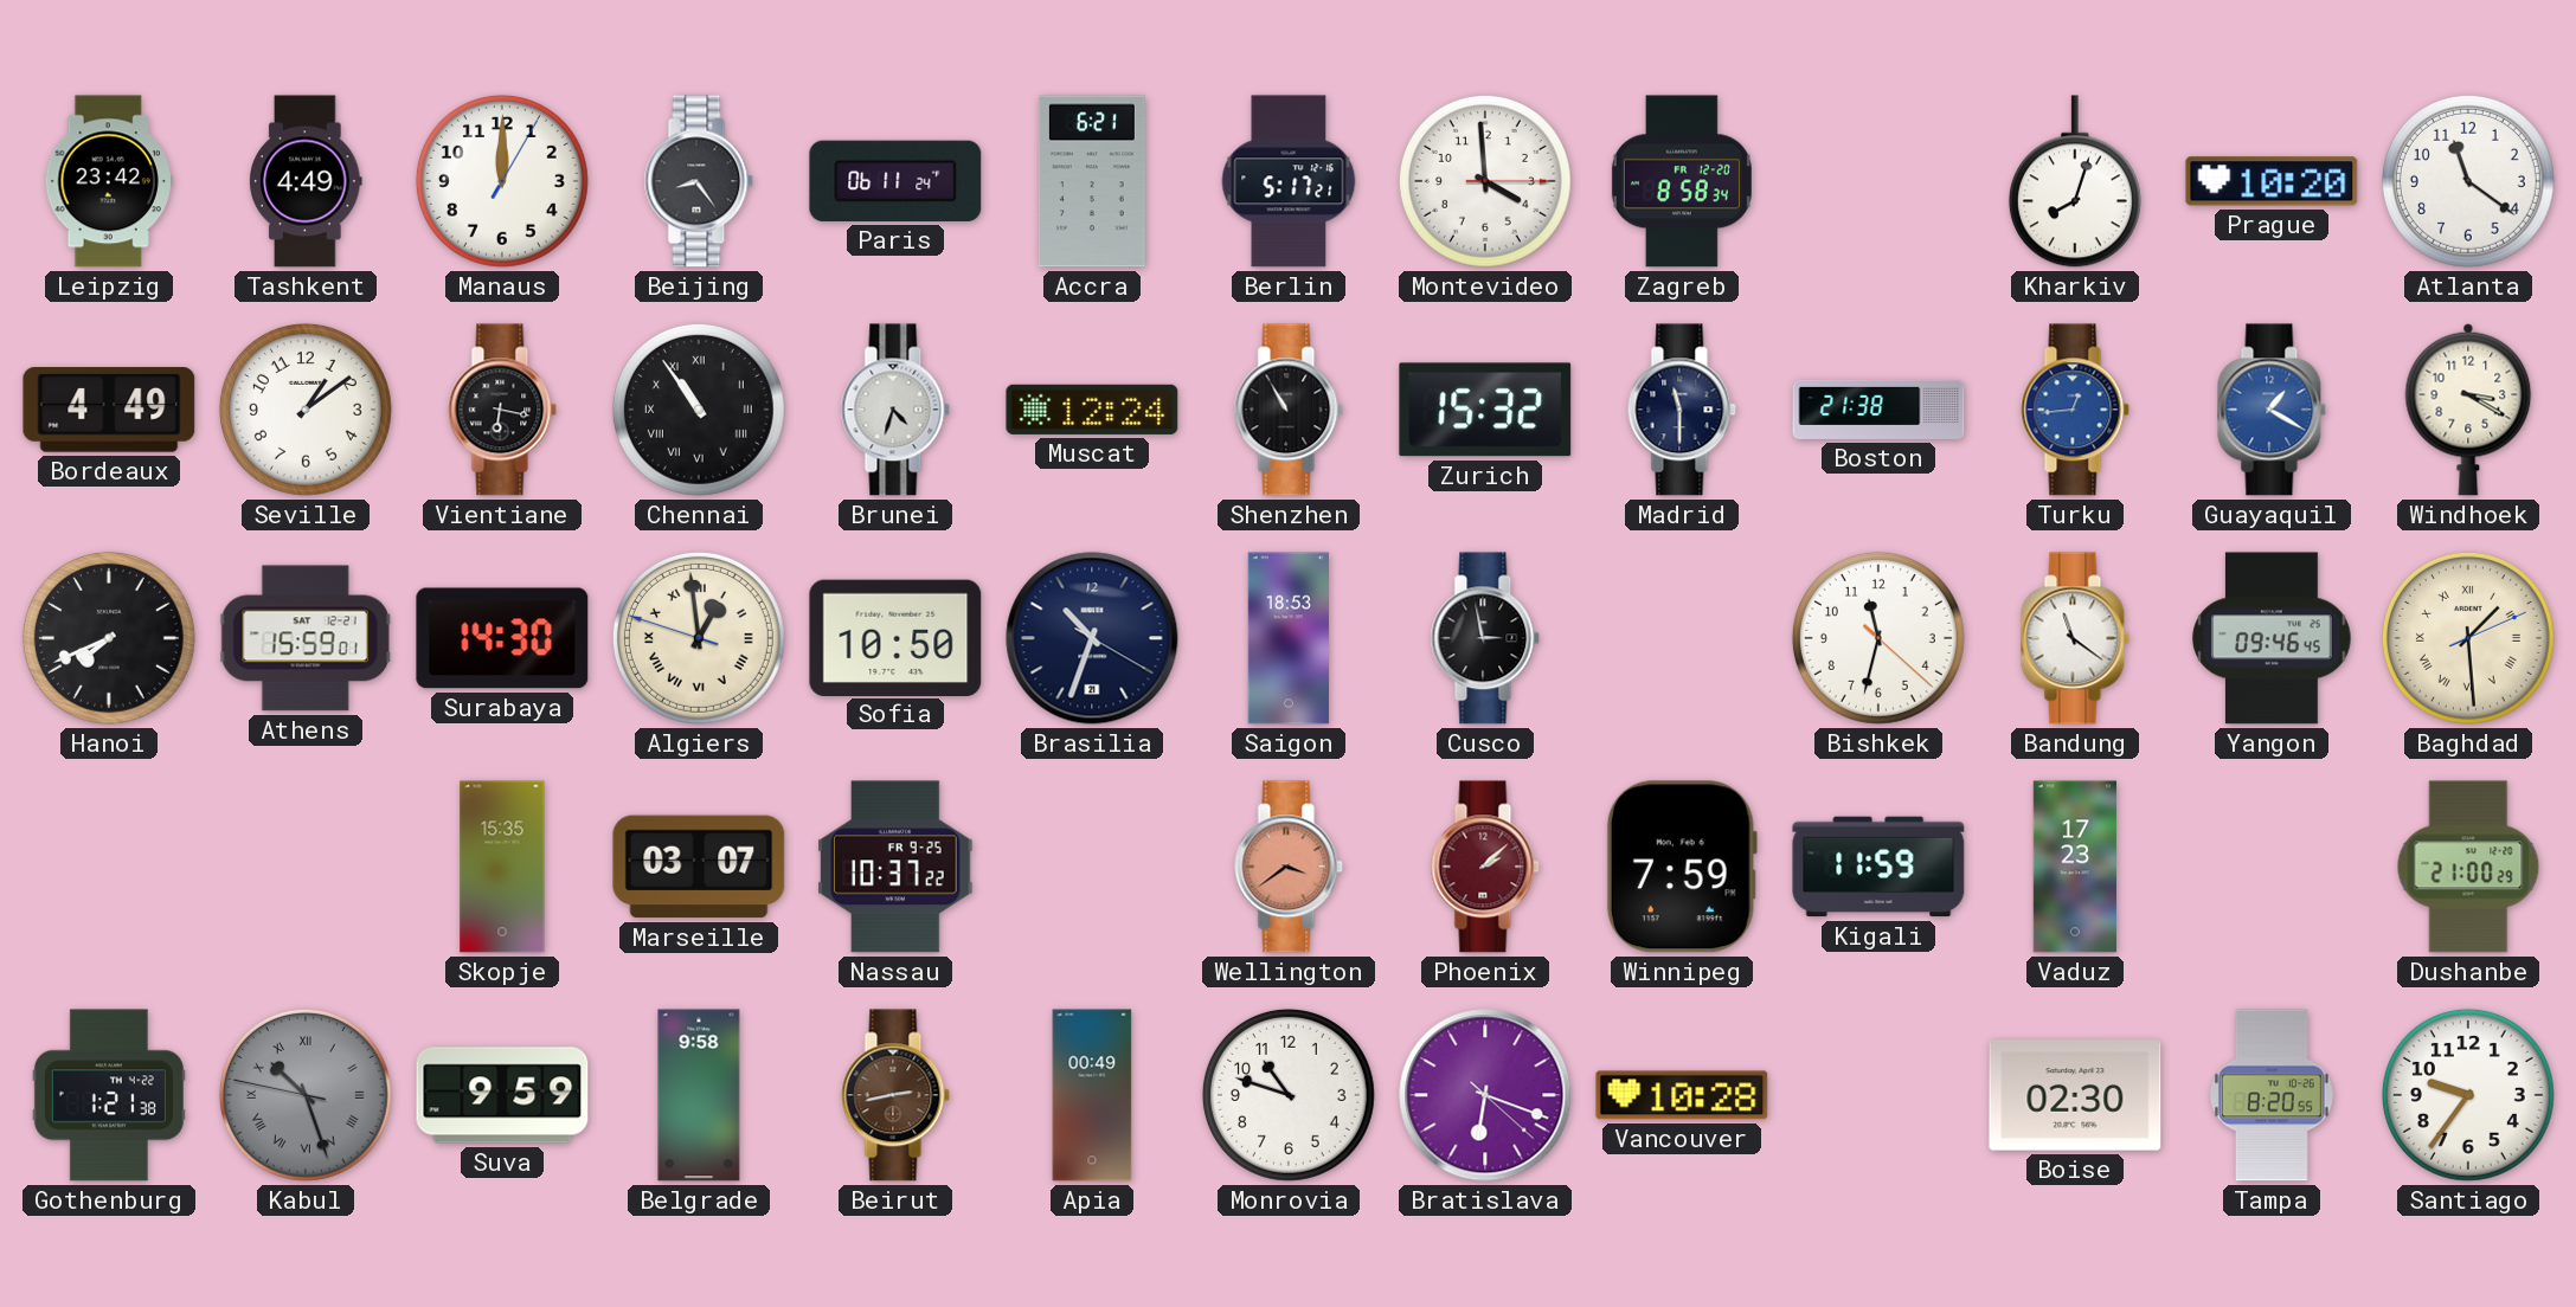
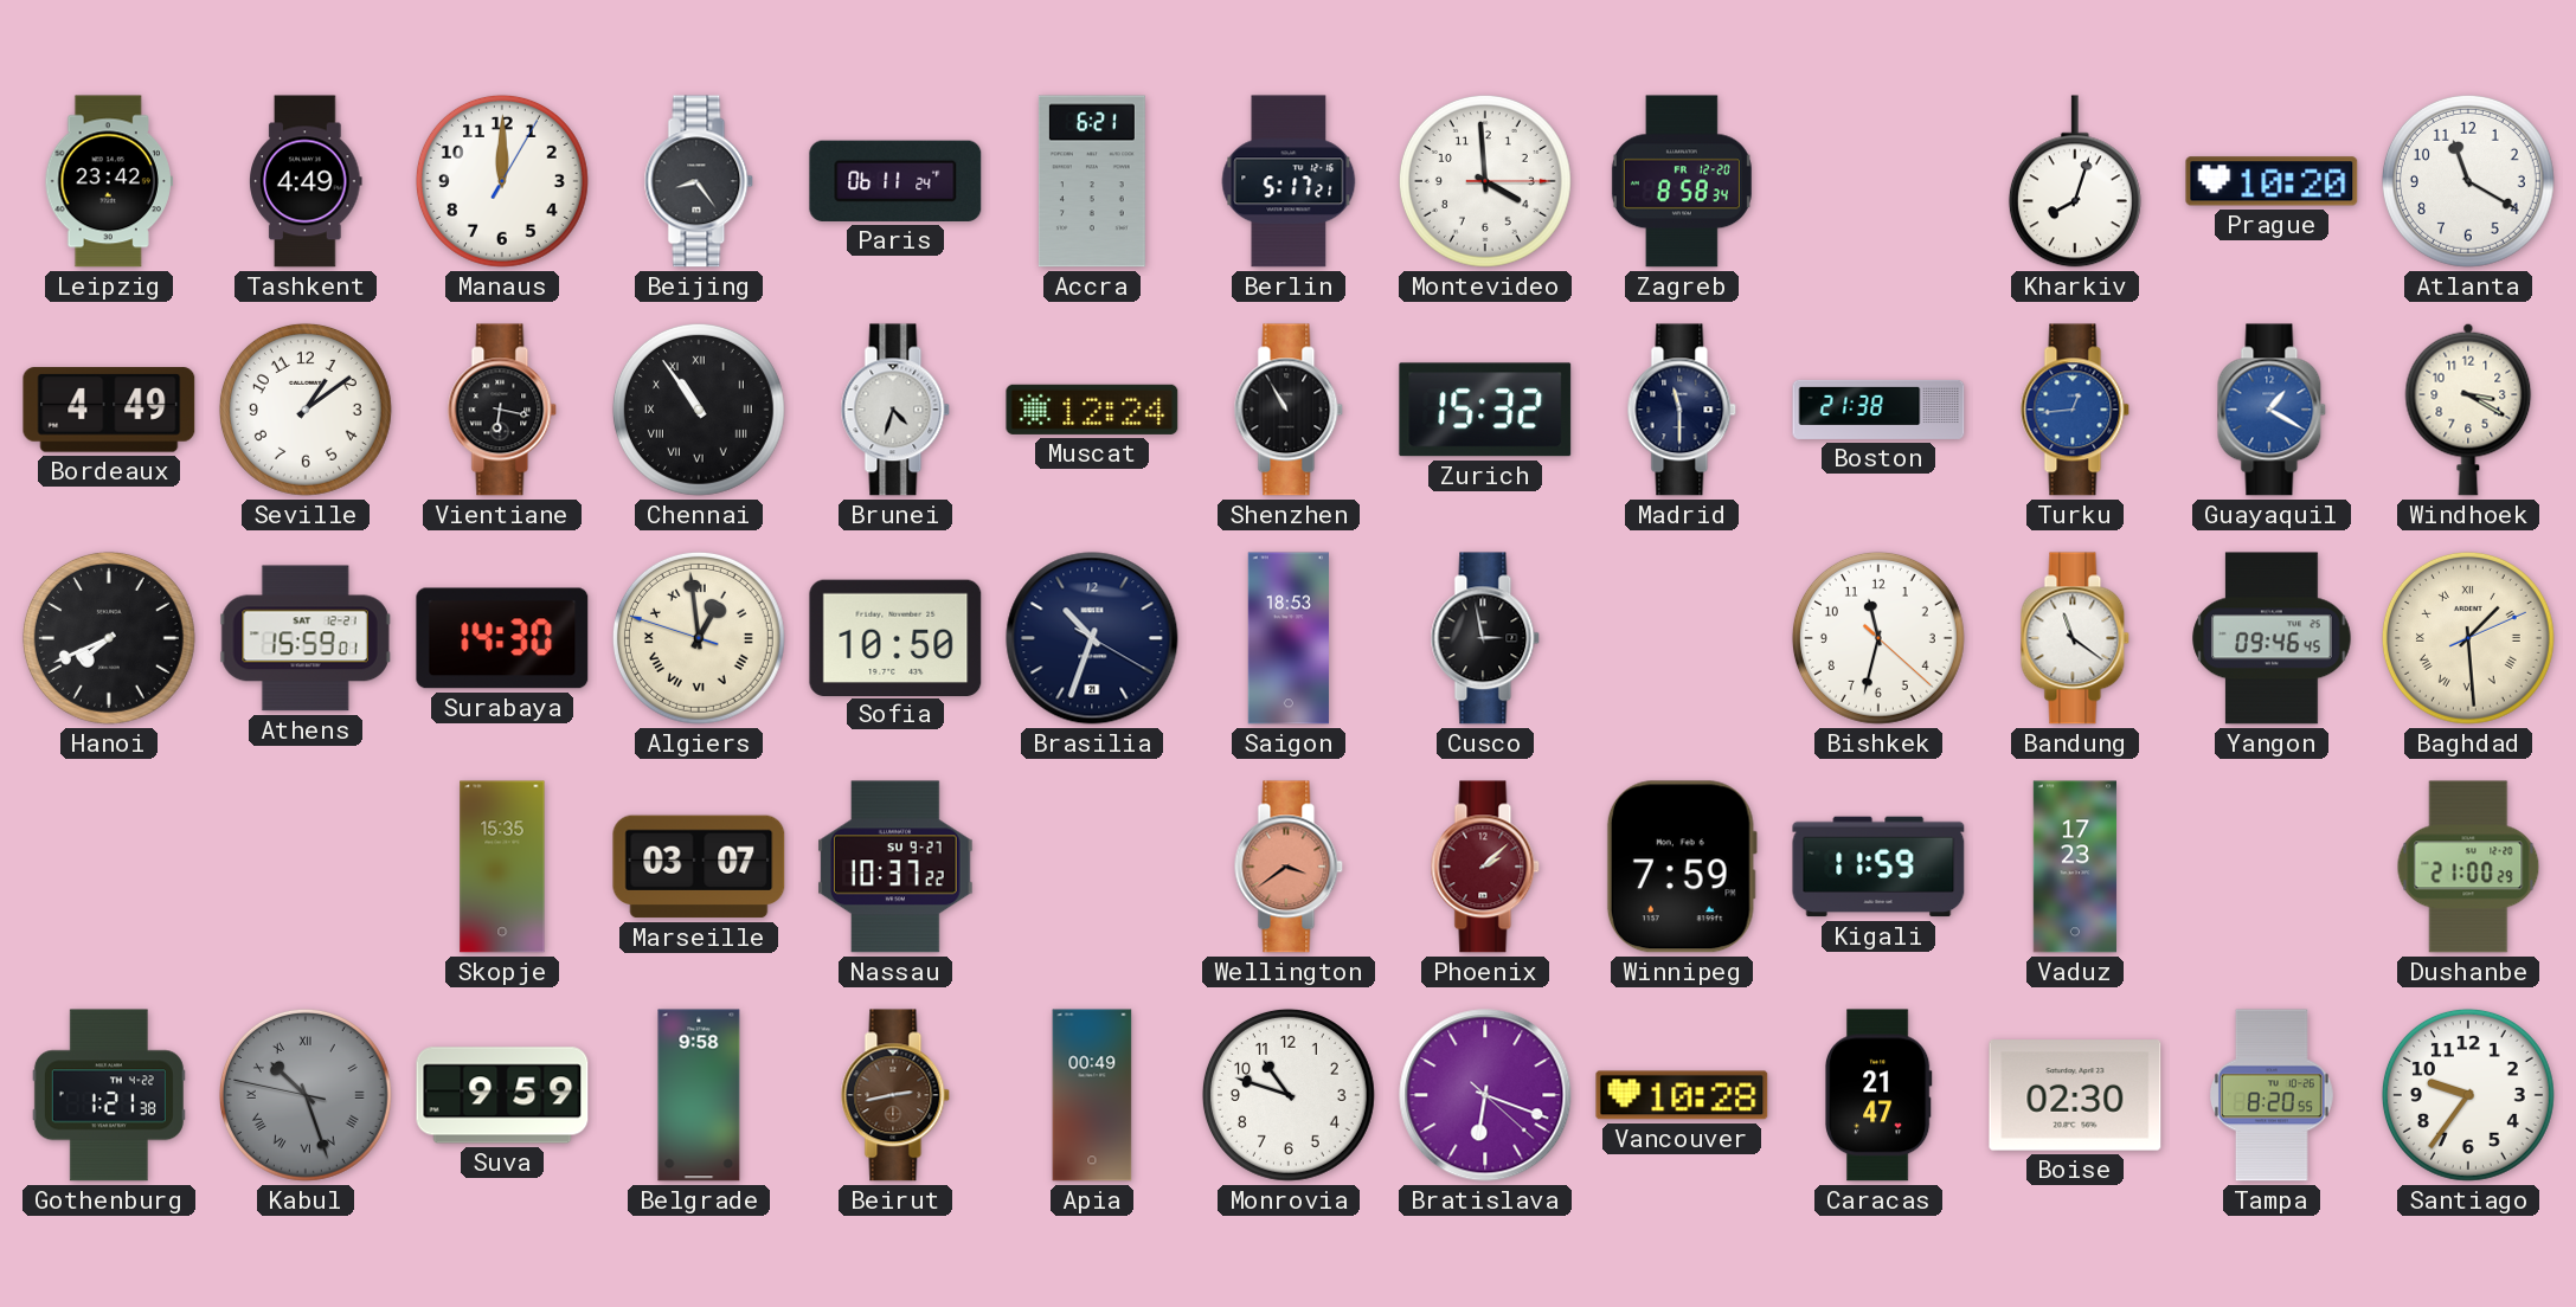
Atlanta: 11:21 -> 11:20 (2468, 181)
Nassau date: FR 9-25 -> SU 9-27 (895, 867)
Caracas: none -> 21:47 (1878, 1095)
